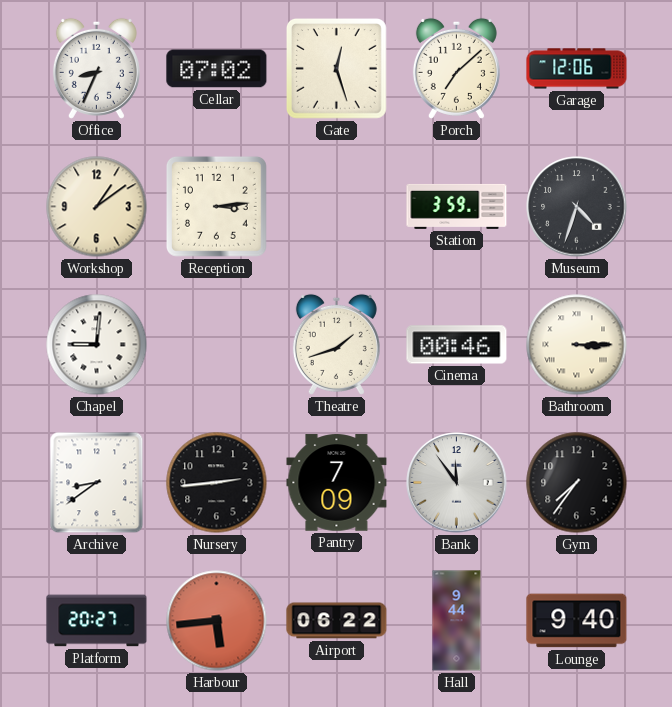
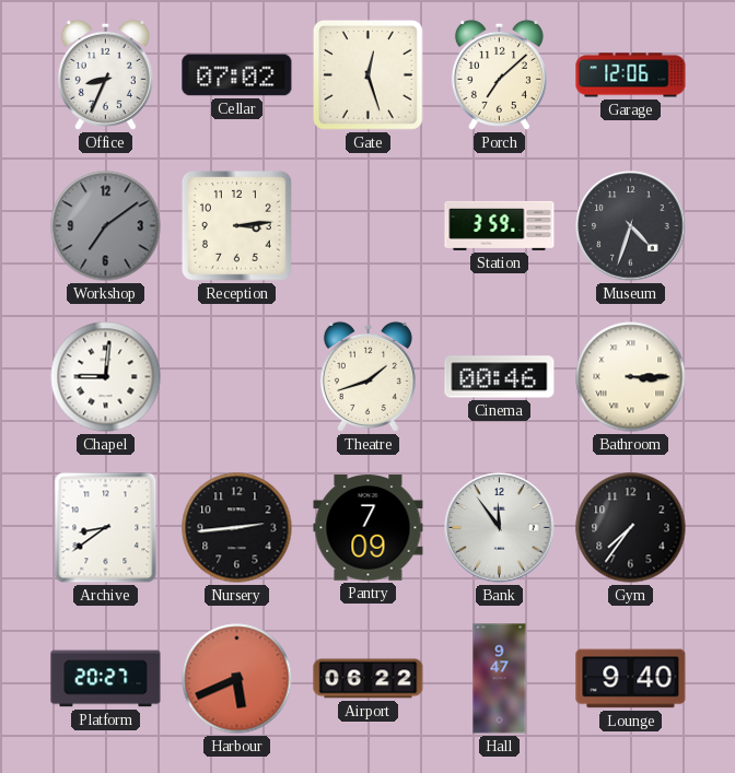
Workshop: 1:09 -> 7:09 (106, 226)
Workshop dial: cream -> grey (106, 226)
Harbour: 5:44 -> 5:41 (237, 679)
Hall: 9:44 -> 9:47 (500, 679)
